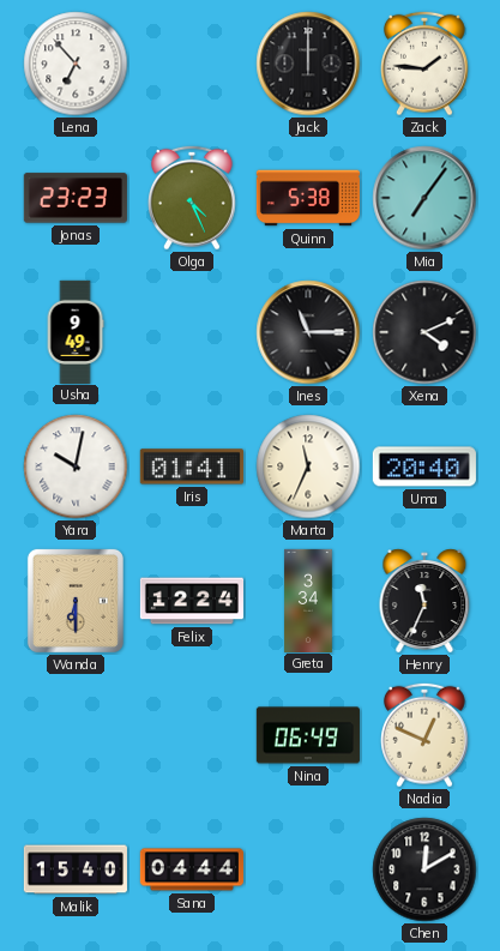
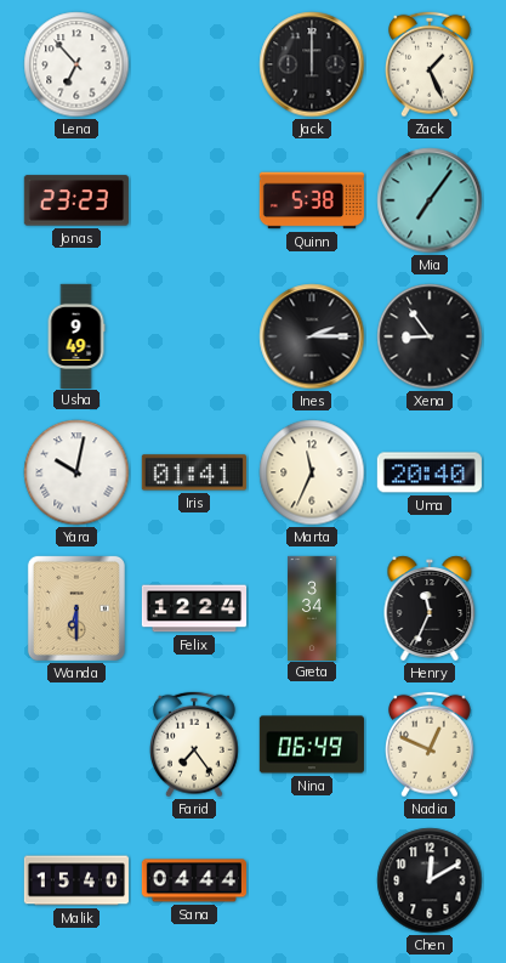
Zack: 1:46 -> 1:26 (431, 64)
Olga: 4:26 -> none (193, 198)
Ines: 11:15 -> 2:15 (312, 336)
Xena: 4:11 -> 8:54 (430, 336)
Farid: none -> 7:24 (195, 744)
